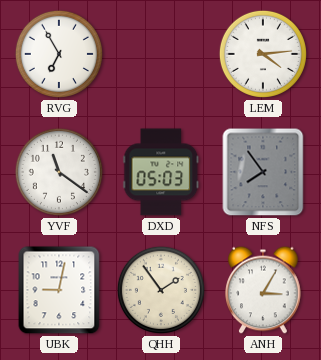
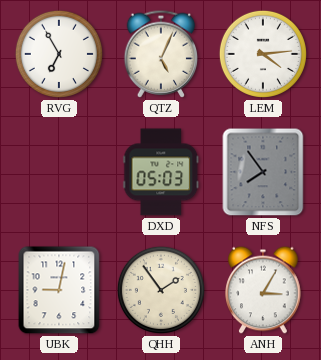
QTZ: none -> 5:04 (161, 54)
YVF: 11:21 -> none (59, 172)
